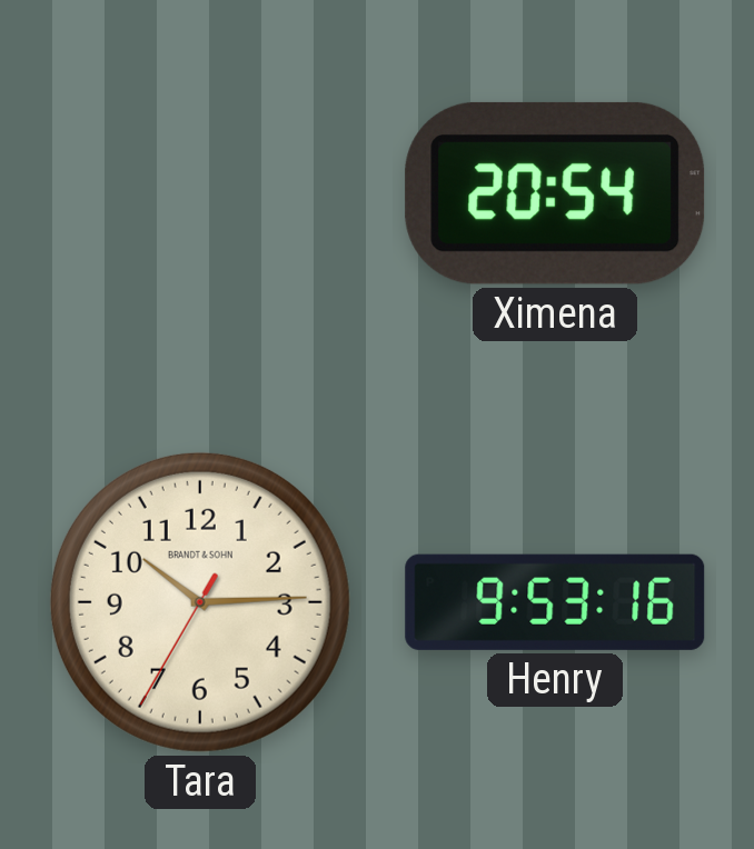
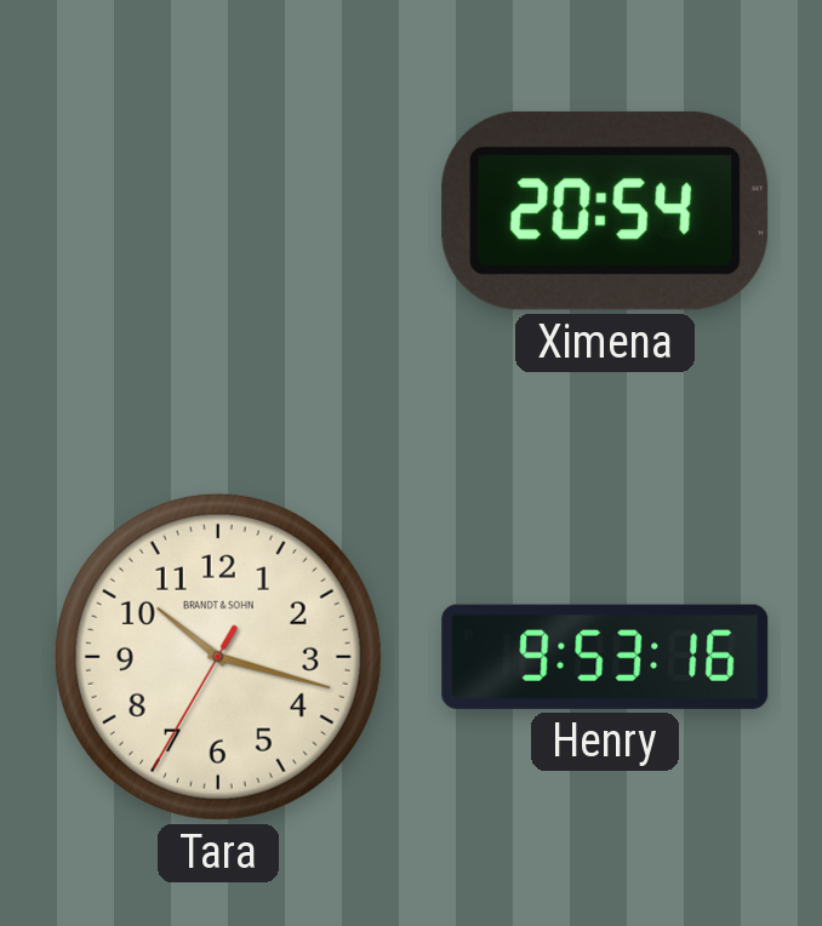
Tara: 10:14 -> 10:17 (218, 657)
